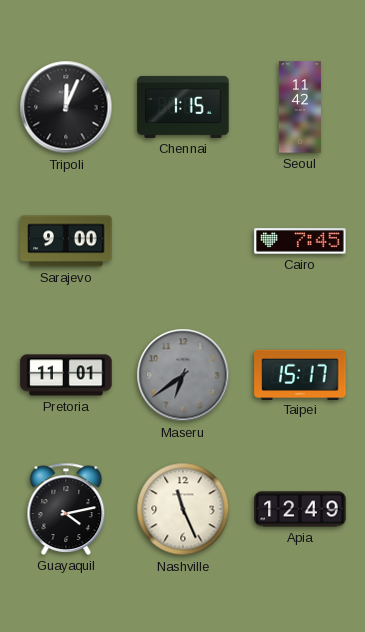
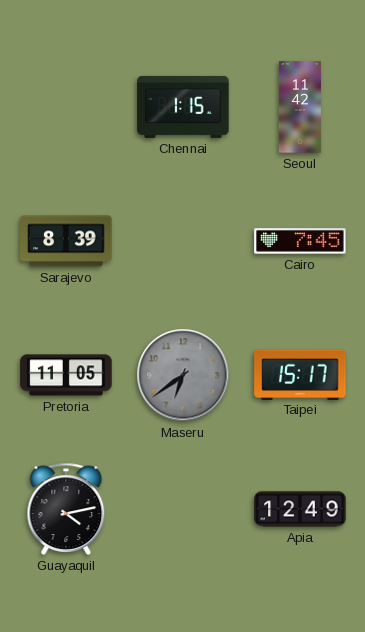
Tripoli: 12:04 -> none (66, 107)
Sarajevo: 9:00 -> 8:39 (66, 241)
Pretoria: 11:01 -> 11:05 (66, 375)
Nashville: 11:26 -> none (183, 509)
